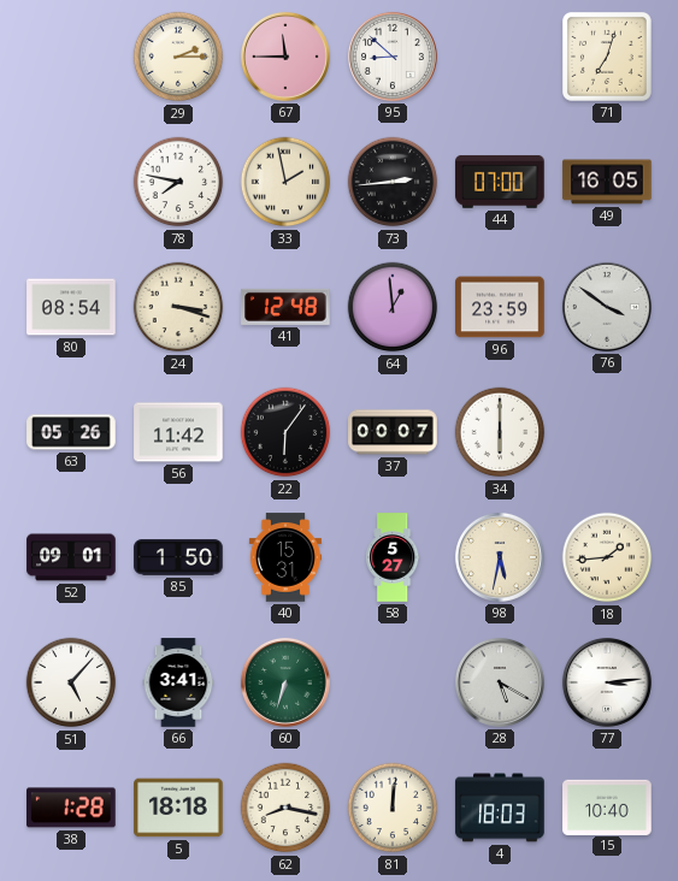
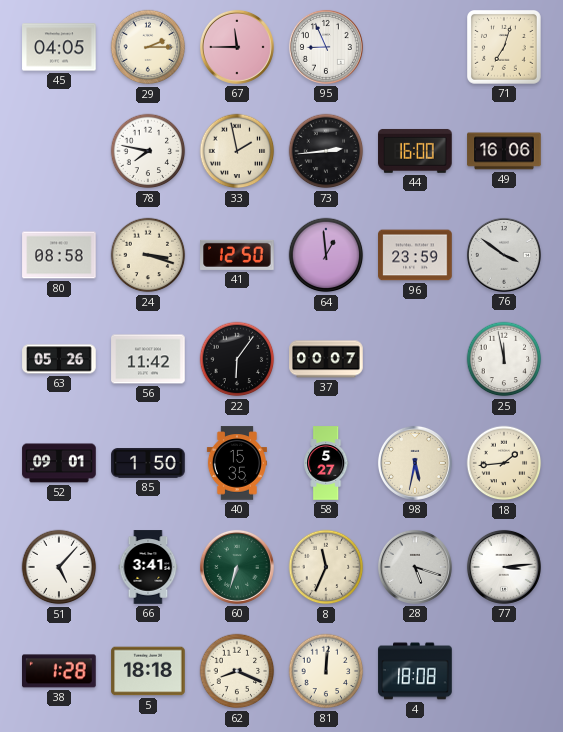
45: none -> 04:05 (59, 47)
95: 8:52 -> 8:56 (326, 47)
44: 07:00 -> 16:00 (415, 151)
49: 16:05 -> 16:06 (504, 151)
80: 08:54 -> 08:58 (59, 255)
41: 12:48 -> 12:50 (237, 255)
34: 6:00 -> none (500, 432)
25: none -> 11:58 (504, 359)
40: 15:31 -> 15:35 (237, 463)
8: none -> 11:34 (326, 567)
28: 5:20 -> 5:18 (415, 567)
62: 8:17 -> 8:19 (237, 671)
4: 18:03 -> 18:08 (415, 671)
15: 10:40 -> none (607, 806)
